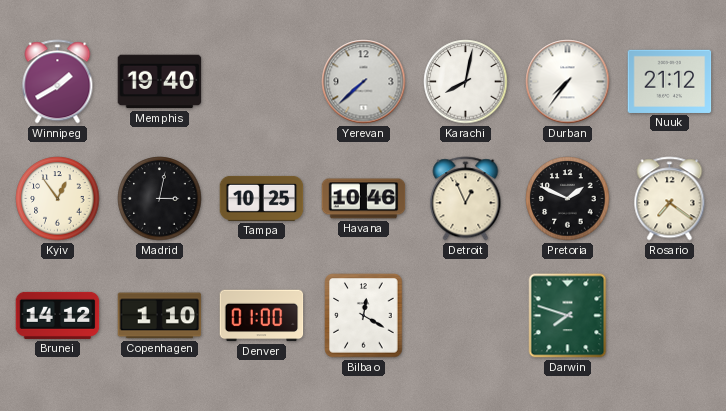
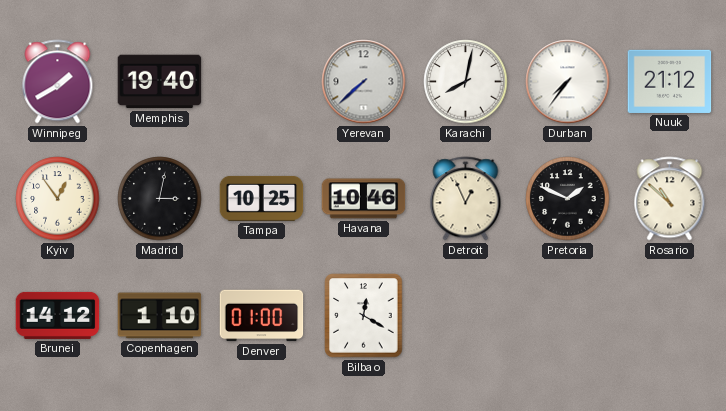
Rosario: 7:21 -> 10:52 (670, 199)
Darwin: 7:48 -> none (568, 316)
